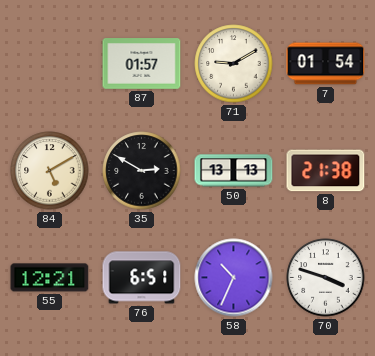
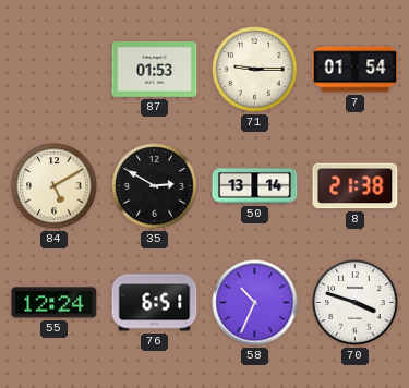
87: 01:57 -> 01:53 (155, 70)
71: 9:10 -> 9:15 (255, 70)
50: 13:13 -> 13:14 (255, 186)
55: 12:21 -> 12:24 (55, 303)
